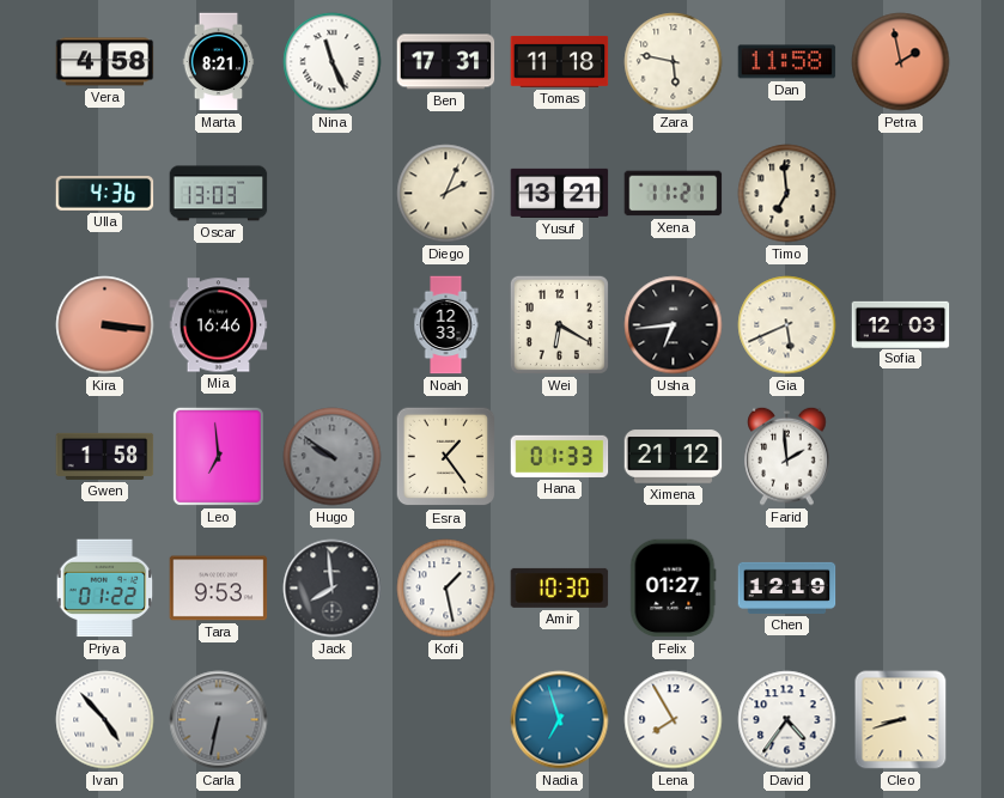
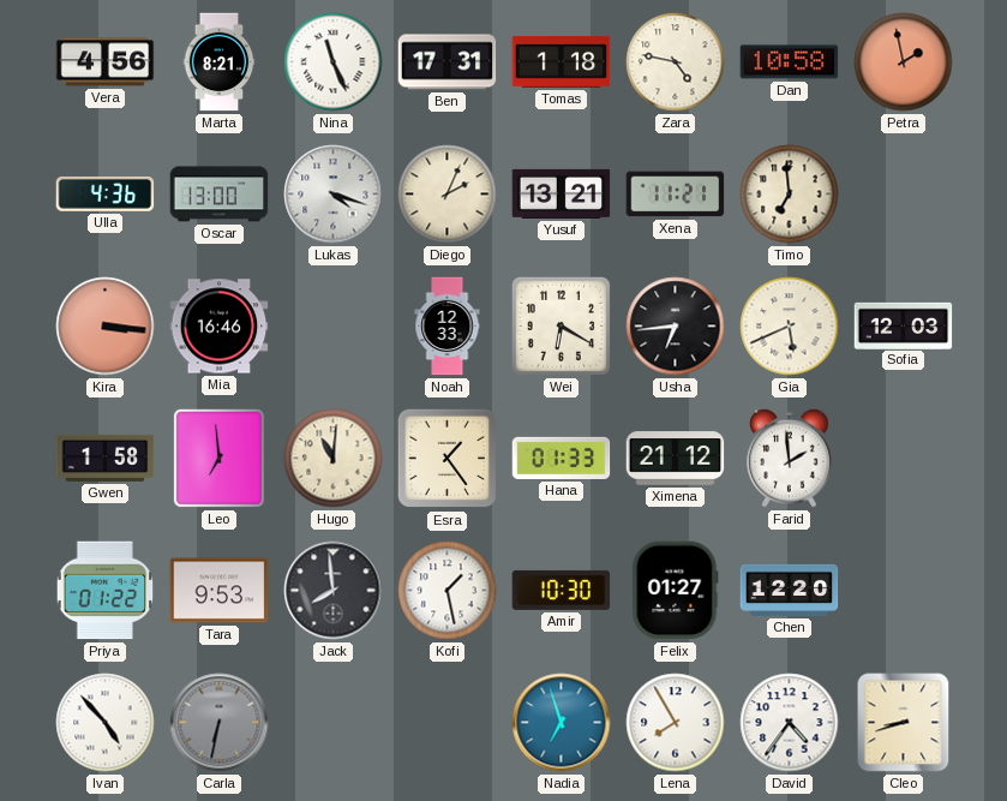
Vera: 4:58 -> 4:56 (106, 62)
Tomas: 11:18 -> 1:18 (562, 62)
Zara: 5:47 -> 4:47 (676, 62)
Dan: 11:58 -> 10:58 (790, 62)
Oscar: 13:03 -> 13:00 (220, 195)
Lukas: none -> 4:18 (334, 195)
Hugo: 9:51 -> 11:01 (334, 459)
Hugo dial: grey -> cream (334, 459)
Chen: 12:19 -> 12:20 (790, 590)
